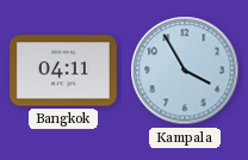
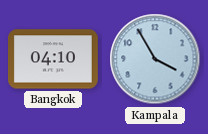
Bangkok: 04:11 -> 04:10 (54, 59)
